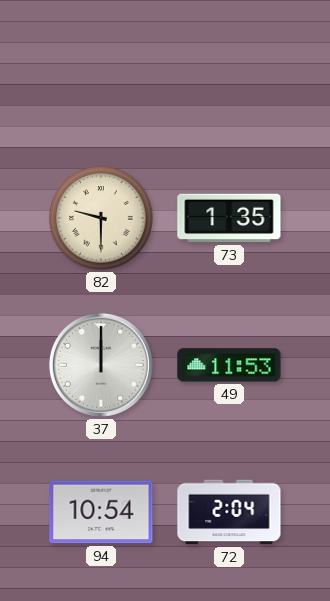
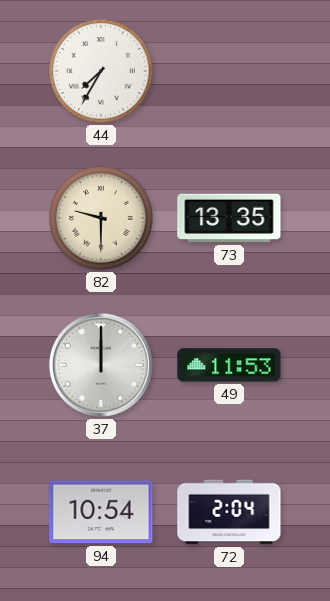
44: none -> 7:35 (101, 71)
73: 1:35 -> 13:35 (229, 218)
